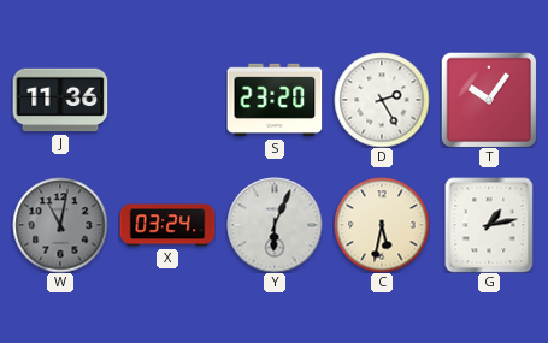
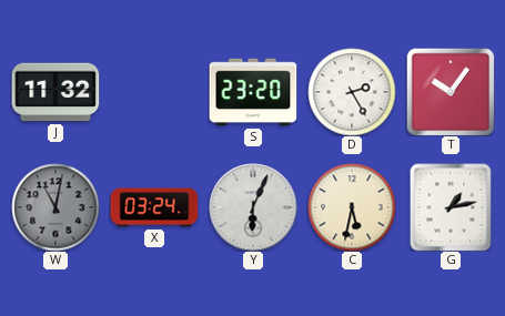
J: 11:36 -> 11:32 (55, 92)
